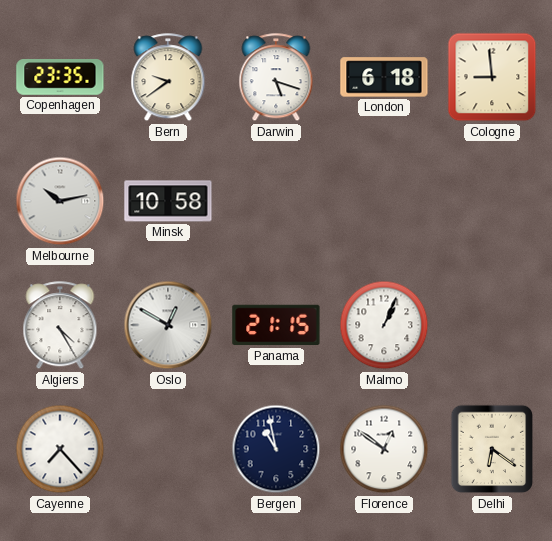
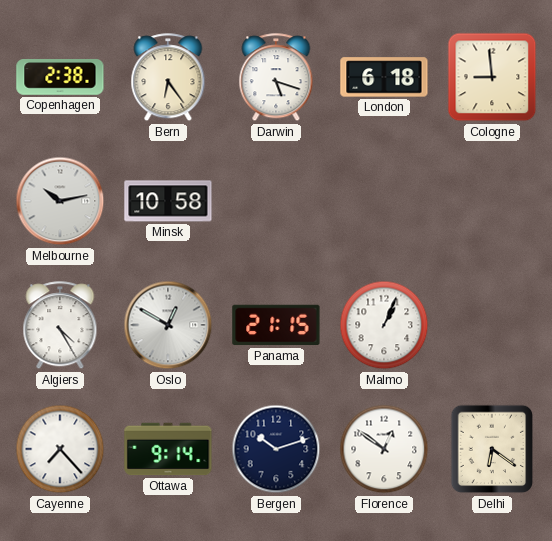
Copenhagen: 23:35 -> 2:38 (60, 78)
Bern: 9:39 -> 6:24 (168, 78)
Ottawa: none -> 9:14 (168, 449)
Bergen: 10:58 -> 10:12 (276, 449)
